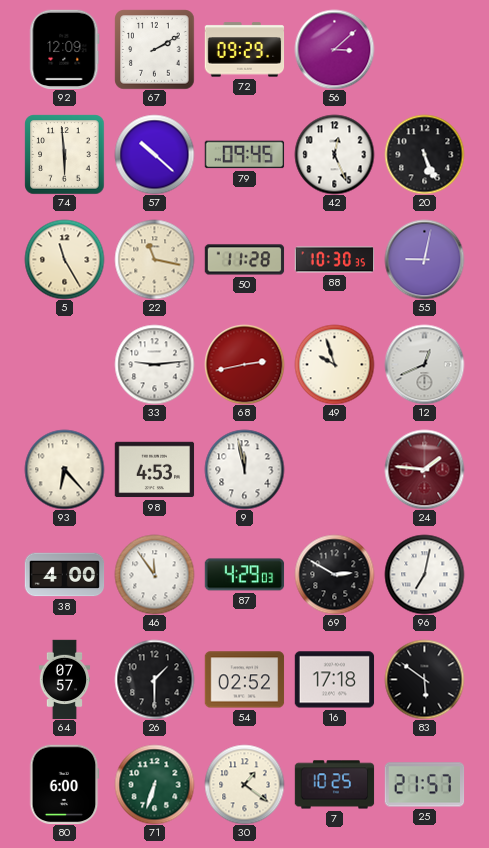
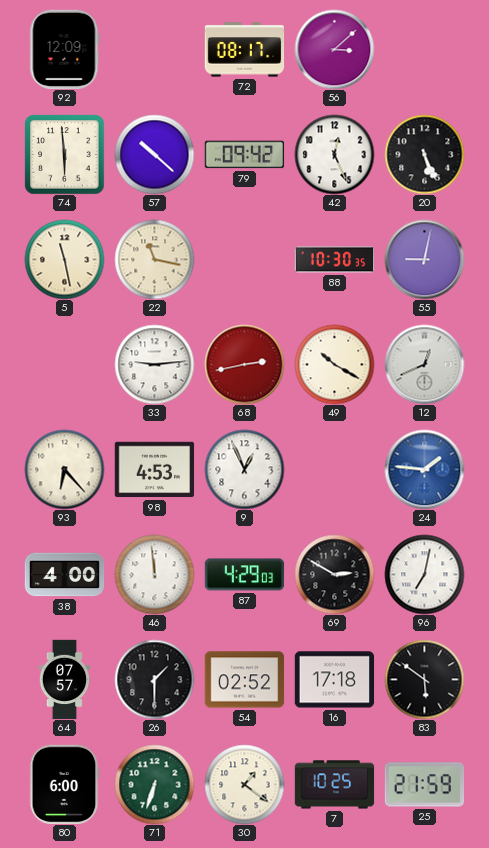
67: 2:10 -> none (154, 49)
72: 09:29 -> 08:17 (244, 50)
79: 09:45 -> 09:42 (244, 155)
5: 11:25 -> 11:28 (64, 259)
50: 11:28 -> none (244, 260)
49: 9:57 -> 10:20 (334, 364)
9: 11:58 -> 12:56 (244, 469)
24 dial: burgundy -> blue (424, 469)
46: 11:54 -> 11:59 (154, 574)
25: 21:57 -> 21:59 (424, 785)
